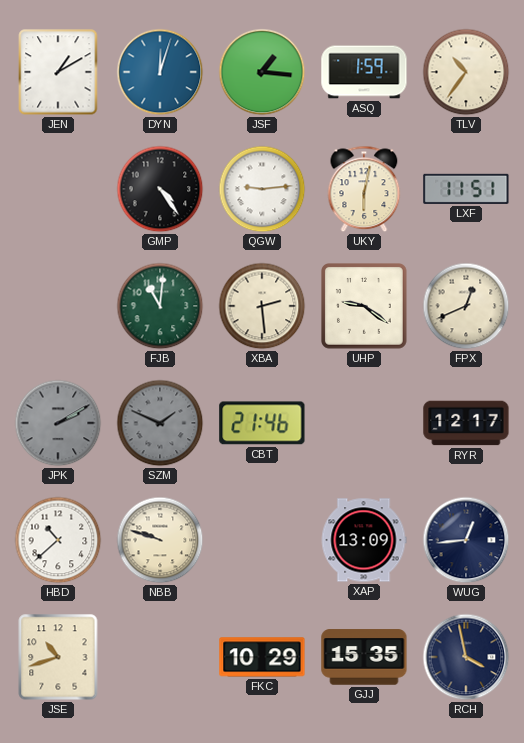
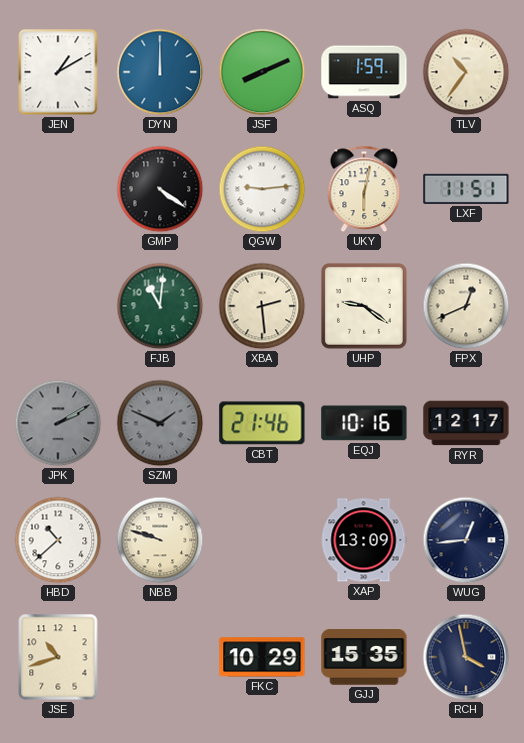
DYN: 12:03 -> 12:00 (160, 72)
JSF: 1:16 -> 8:11 (262, 72)
GMP: 4:24 -> 4:21 (160, 189)
EQJ: none -> 10:16 (364, 423)
